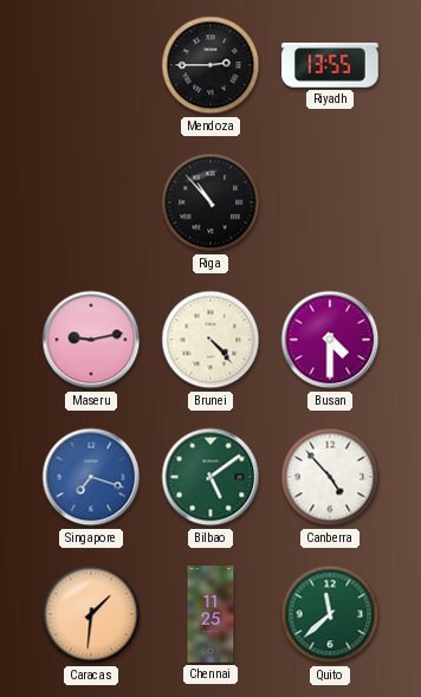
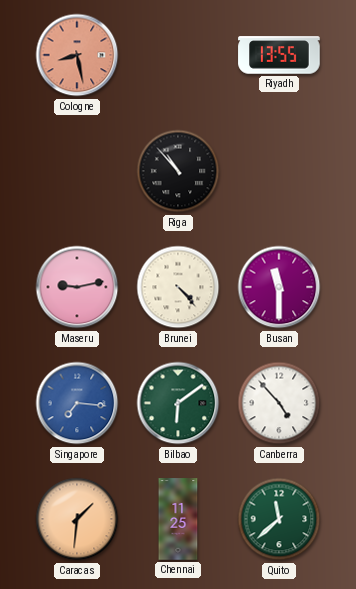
Cologne: none -> 8:28 (77, 55)
Mendoza: 2:45 -> none (210, 65)
Busan: 4:30 -> 11:30 (279, 287)
Singapore: 7:18 -> 7:16 (77, 403)
Bilbao: 5:09 -> 6:09 (178, 403)
